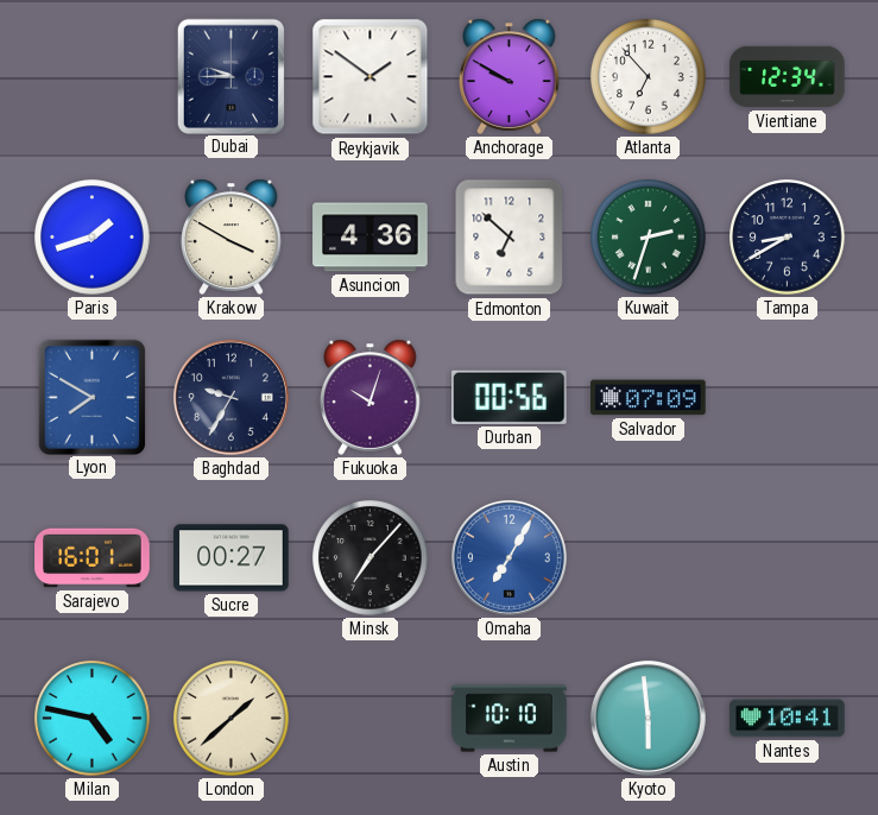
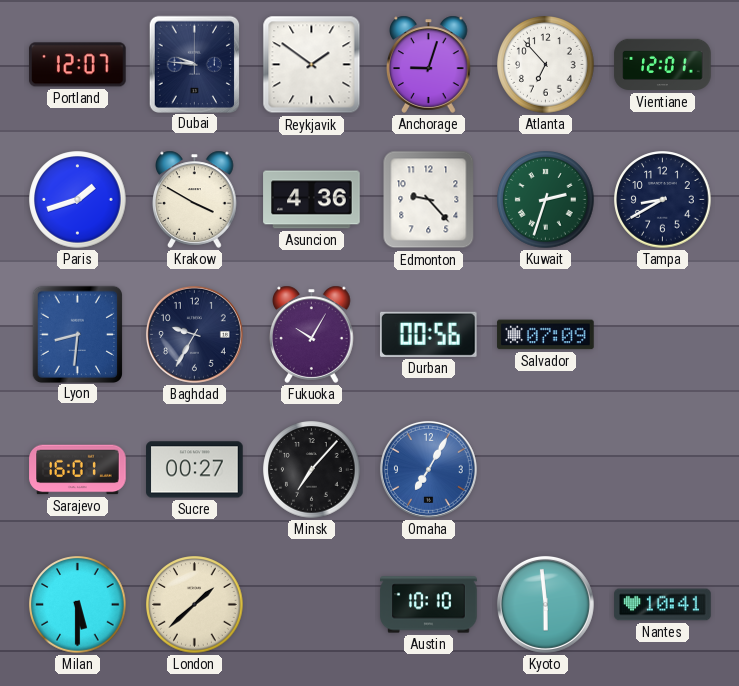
Portland: none -> 12:07 (78, 65)
Dubai: 9:45 -> 9:46 (194, 64)
Anchorage: 9:50 -> 9:03 (429, 64)
Vientiane: 12:34 -> 12:01 (663, 65)
Edmonton: 6:52 -> 9:23 (429, 200)
Lyon: 7:50 -> 8:31 (77, 334)
Fukuoka: 10:03 -> 10:05 (312, 334)
Milan: 4:47 -> 5:30 (78, 605)
